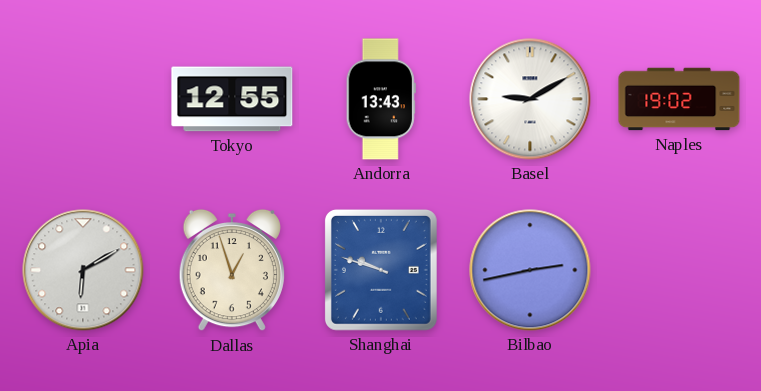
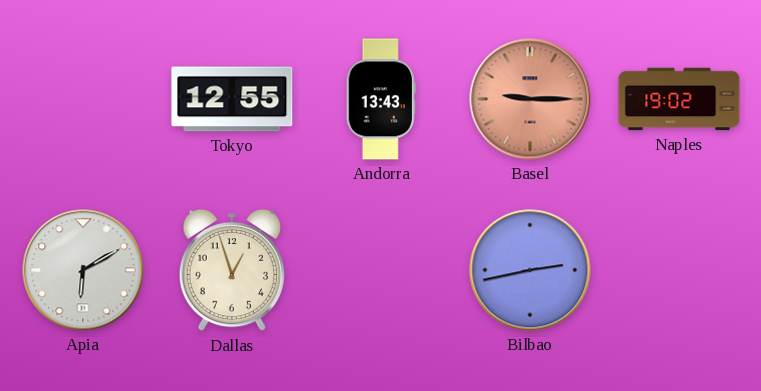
Basel: 9:10 -> 9:15 (530, 99)
Basel dial: white -> salmon (530, 99)
Shanghai: 9:48 -> none (381, 270)
